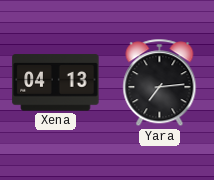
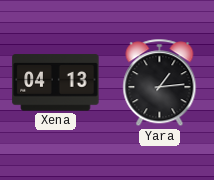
Yara: 7:14 -> 1:14 (160, 83)
